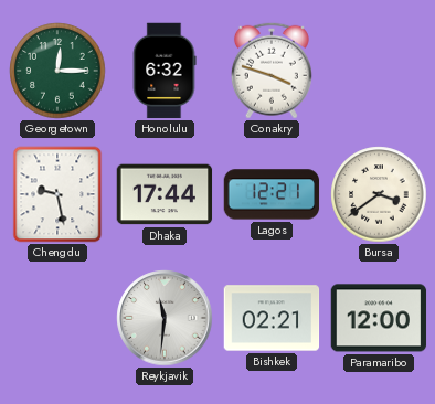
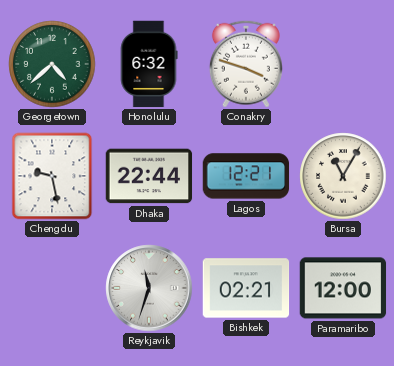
Georgetown: 12:15 -> 4:38 (52, 64)
Dhaka: 17:44 -> 22:44 (149, 176)
Bursa: 3:39 -> 11:05 (343, 176)
Reykjavik: 11:31 -> 11:33 (149, 288)
